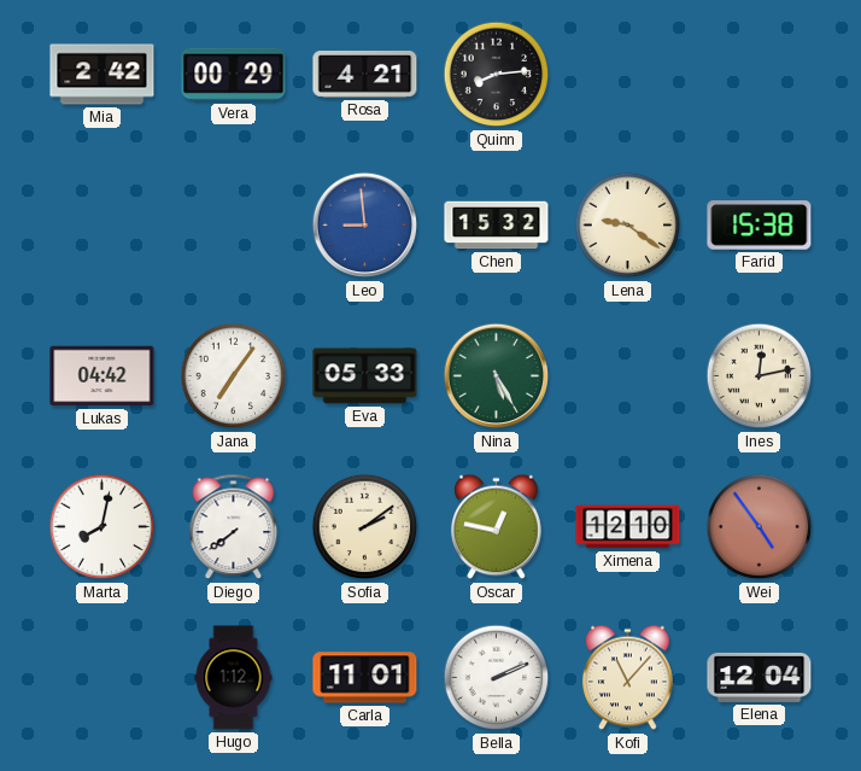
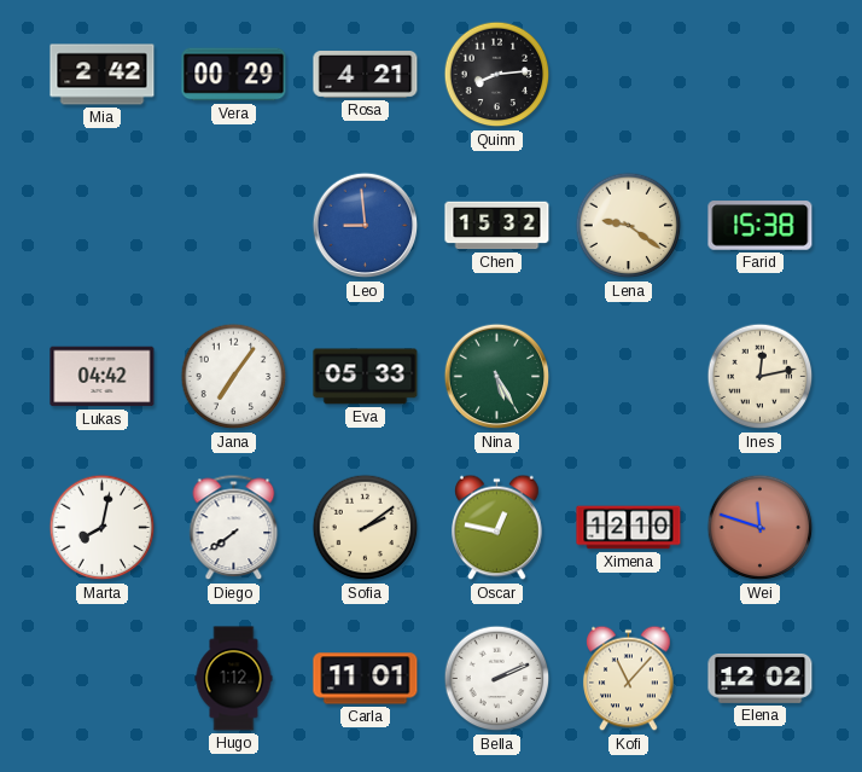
Wei: 4:54 -> 11:48 (761, 528)
Elena: 12:04 -> 12:02 (761, 678)
